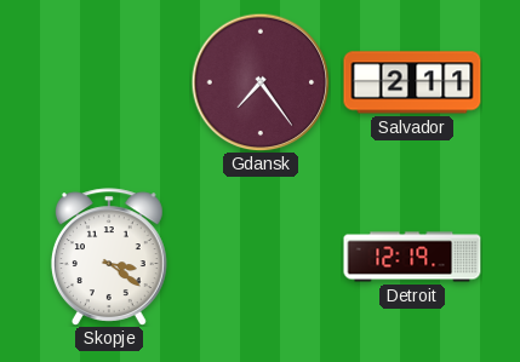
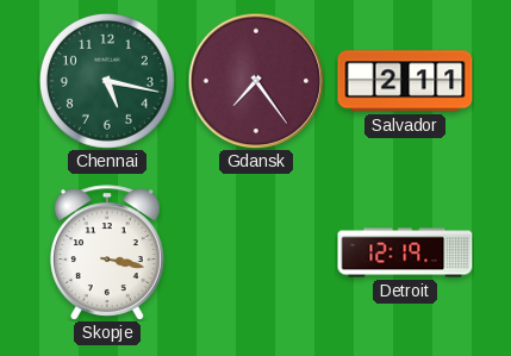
Chennai: none -> 5:17 (107, 81)
Skopje: 3:21 -> 3:17 (107, 252)
